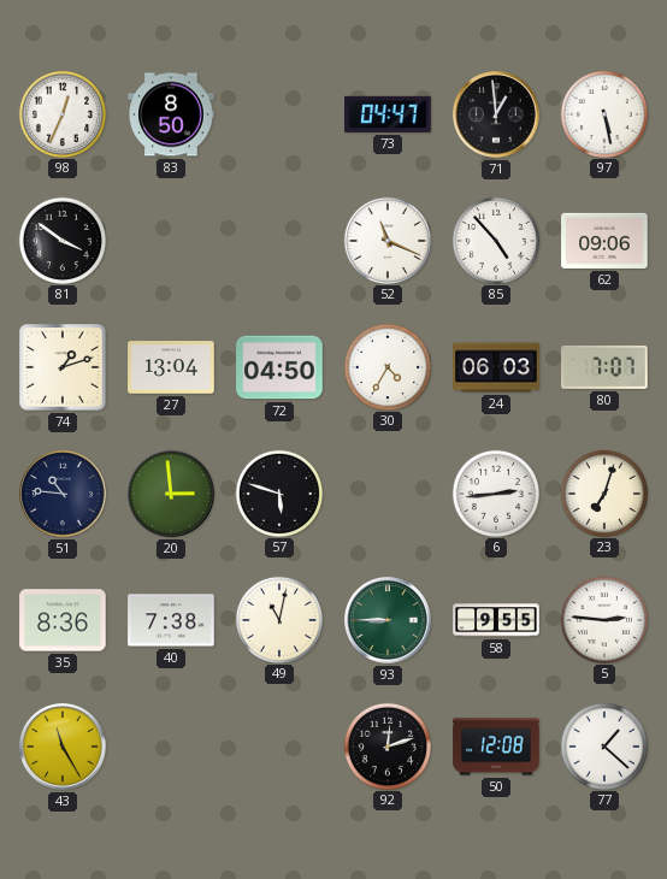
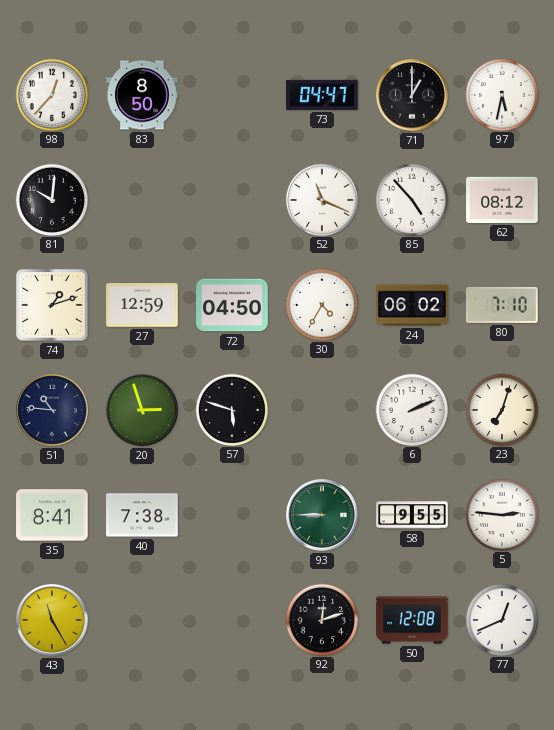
98: 12:34 -> 12:37 (51, 94)
71: 12:59 -> 1:00 (412, 95)
97: 5:28 -> 5:32 (501, 94)
81: 3:51 -> 10:01 (51, 199)
62: 09:06 -> 08:12 (502, 200)
27: 13:04 -> 12:59 (142, 305)
24: 06:03 -> 06:02 (412, 305)
80: 7:07 -> 7:10 (502, 305)
20: 2:59 -> 2:57 (142, 410)
6: 2:44 -> 2:11 (411, 409)
35: 8:36 -> 8:41 (52, 515)
49: 11:02 -> none (278, 619)
77: 1:22 -> 12:41 (501, 619)
